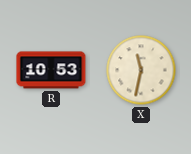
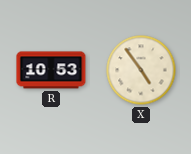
X: 11:32 -> 4:54 (141, 70)
